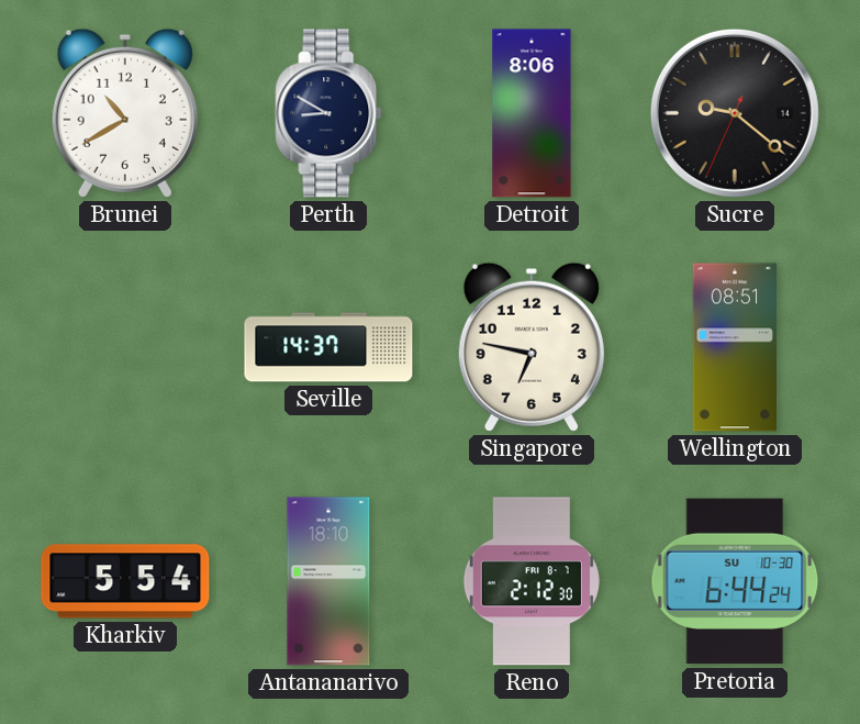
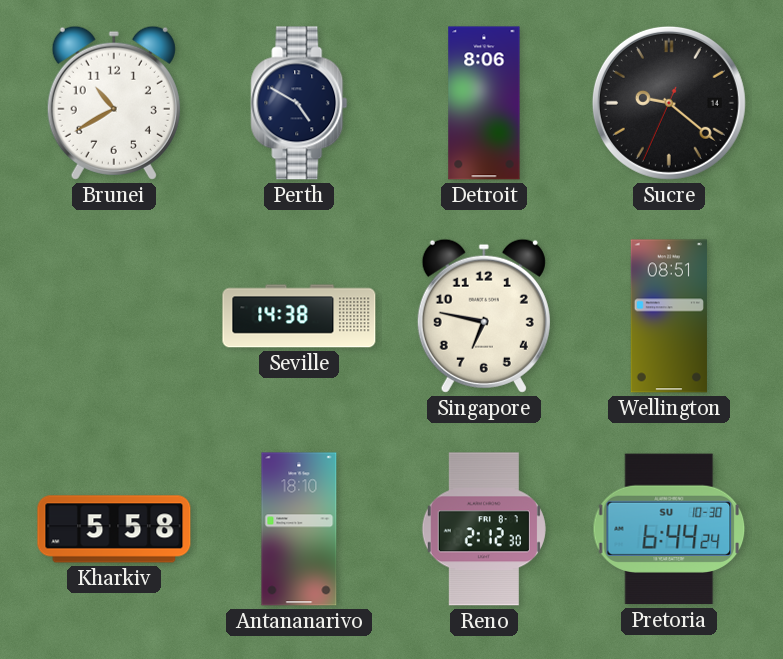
Perth: 8:50 -> 4:50 (299, 103)
Seville: 14:37 -> 14:38 (299, 316)
Kharkiv: 5:54 -> 5:58 (114, 529)
